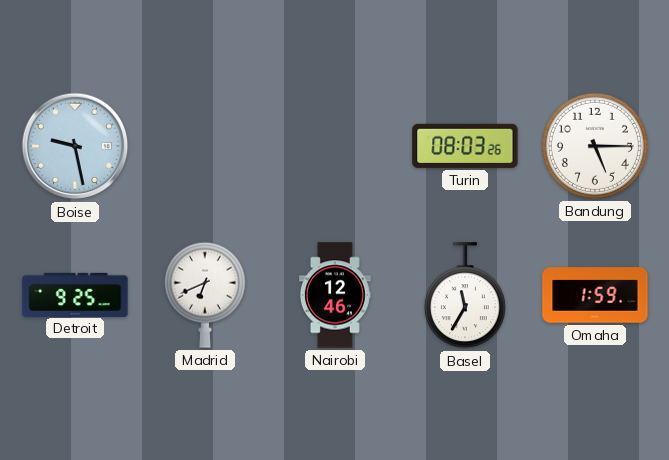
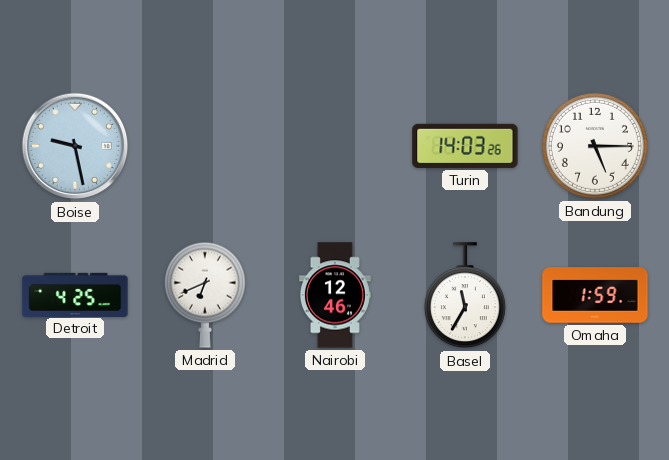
Turin: 08:03 -> 14:03 (465, 146)
Detroit: 9:25 -> 4:25 (75, 294)
